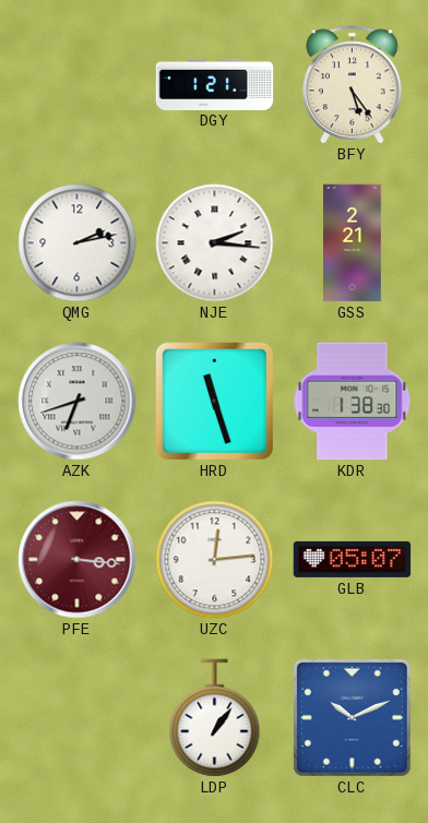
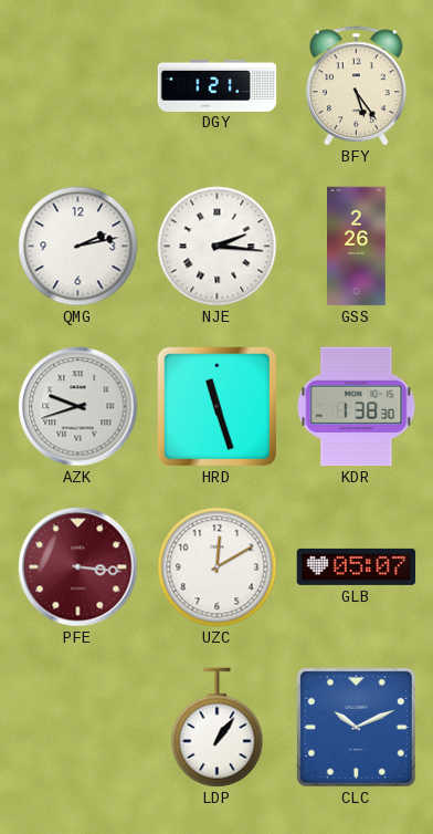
GSS: 2:21 -> 2:26 (357, 247)
AZK: 6:42 -> 9:42 (78, 407)
UZC: 12:14 -> 12:10 (218, 567)
